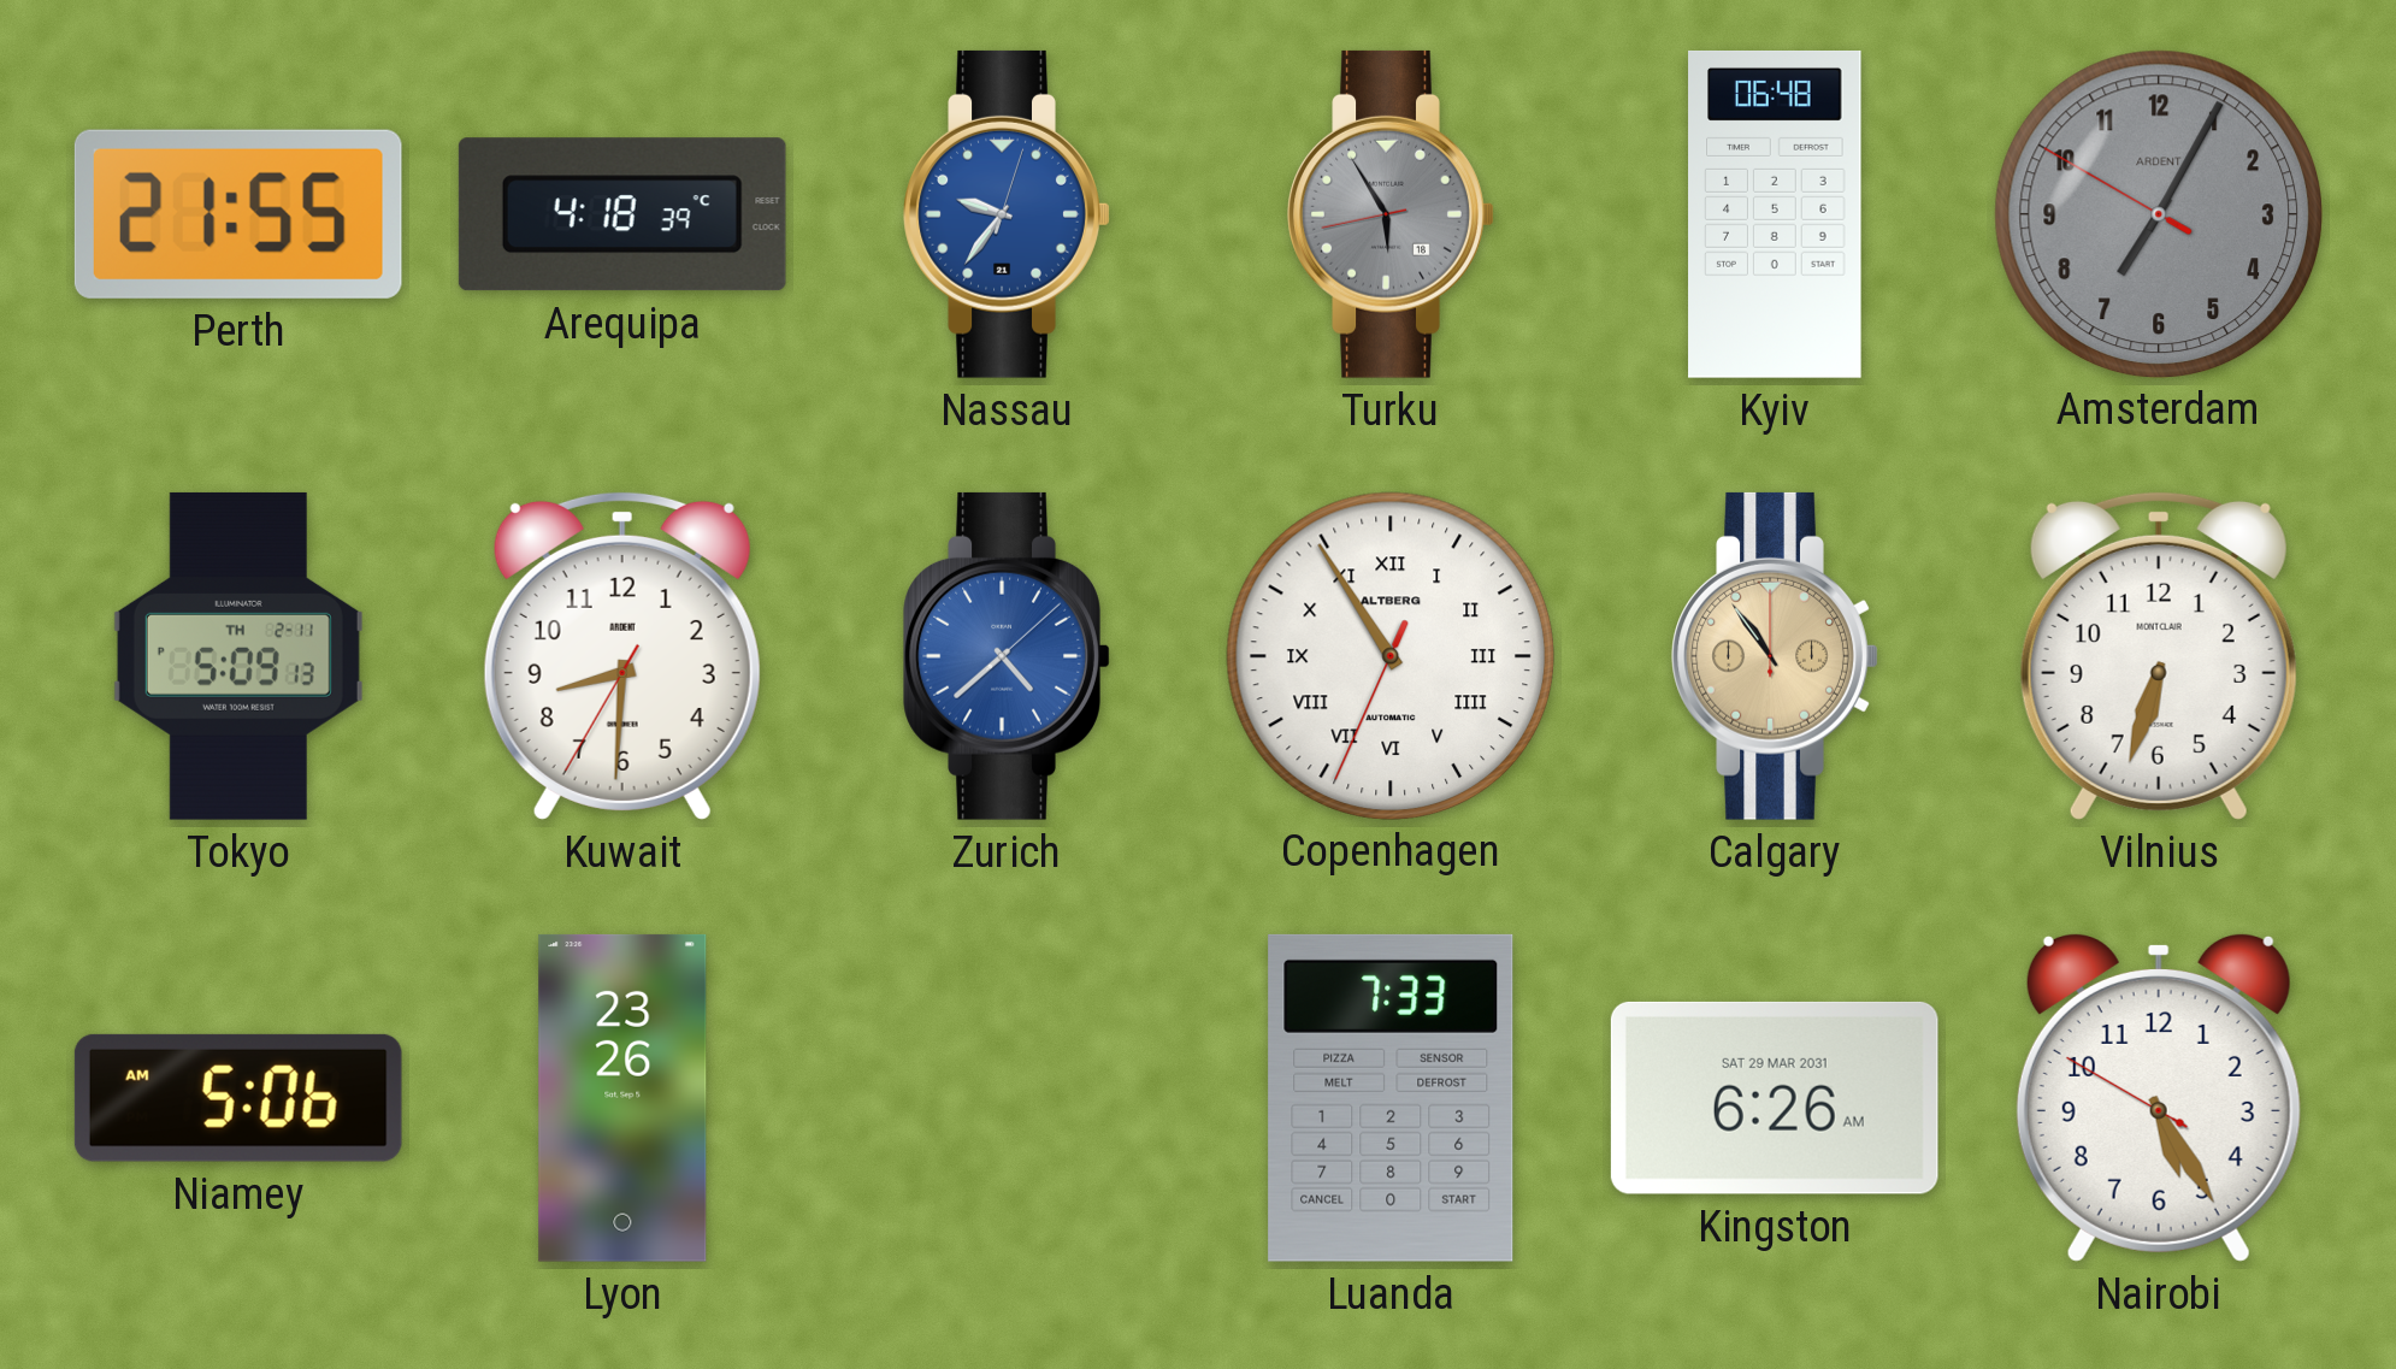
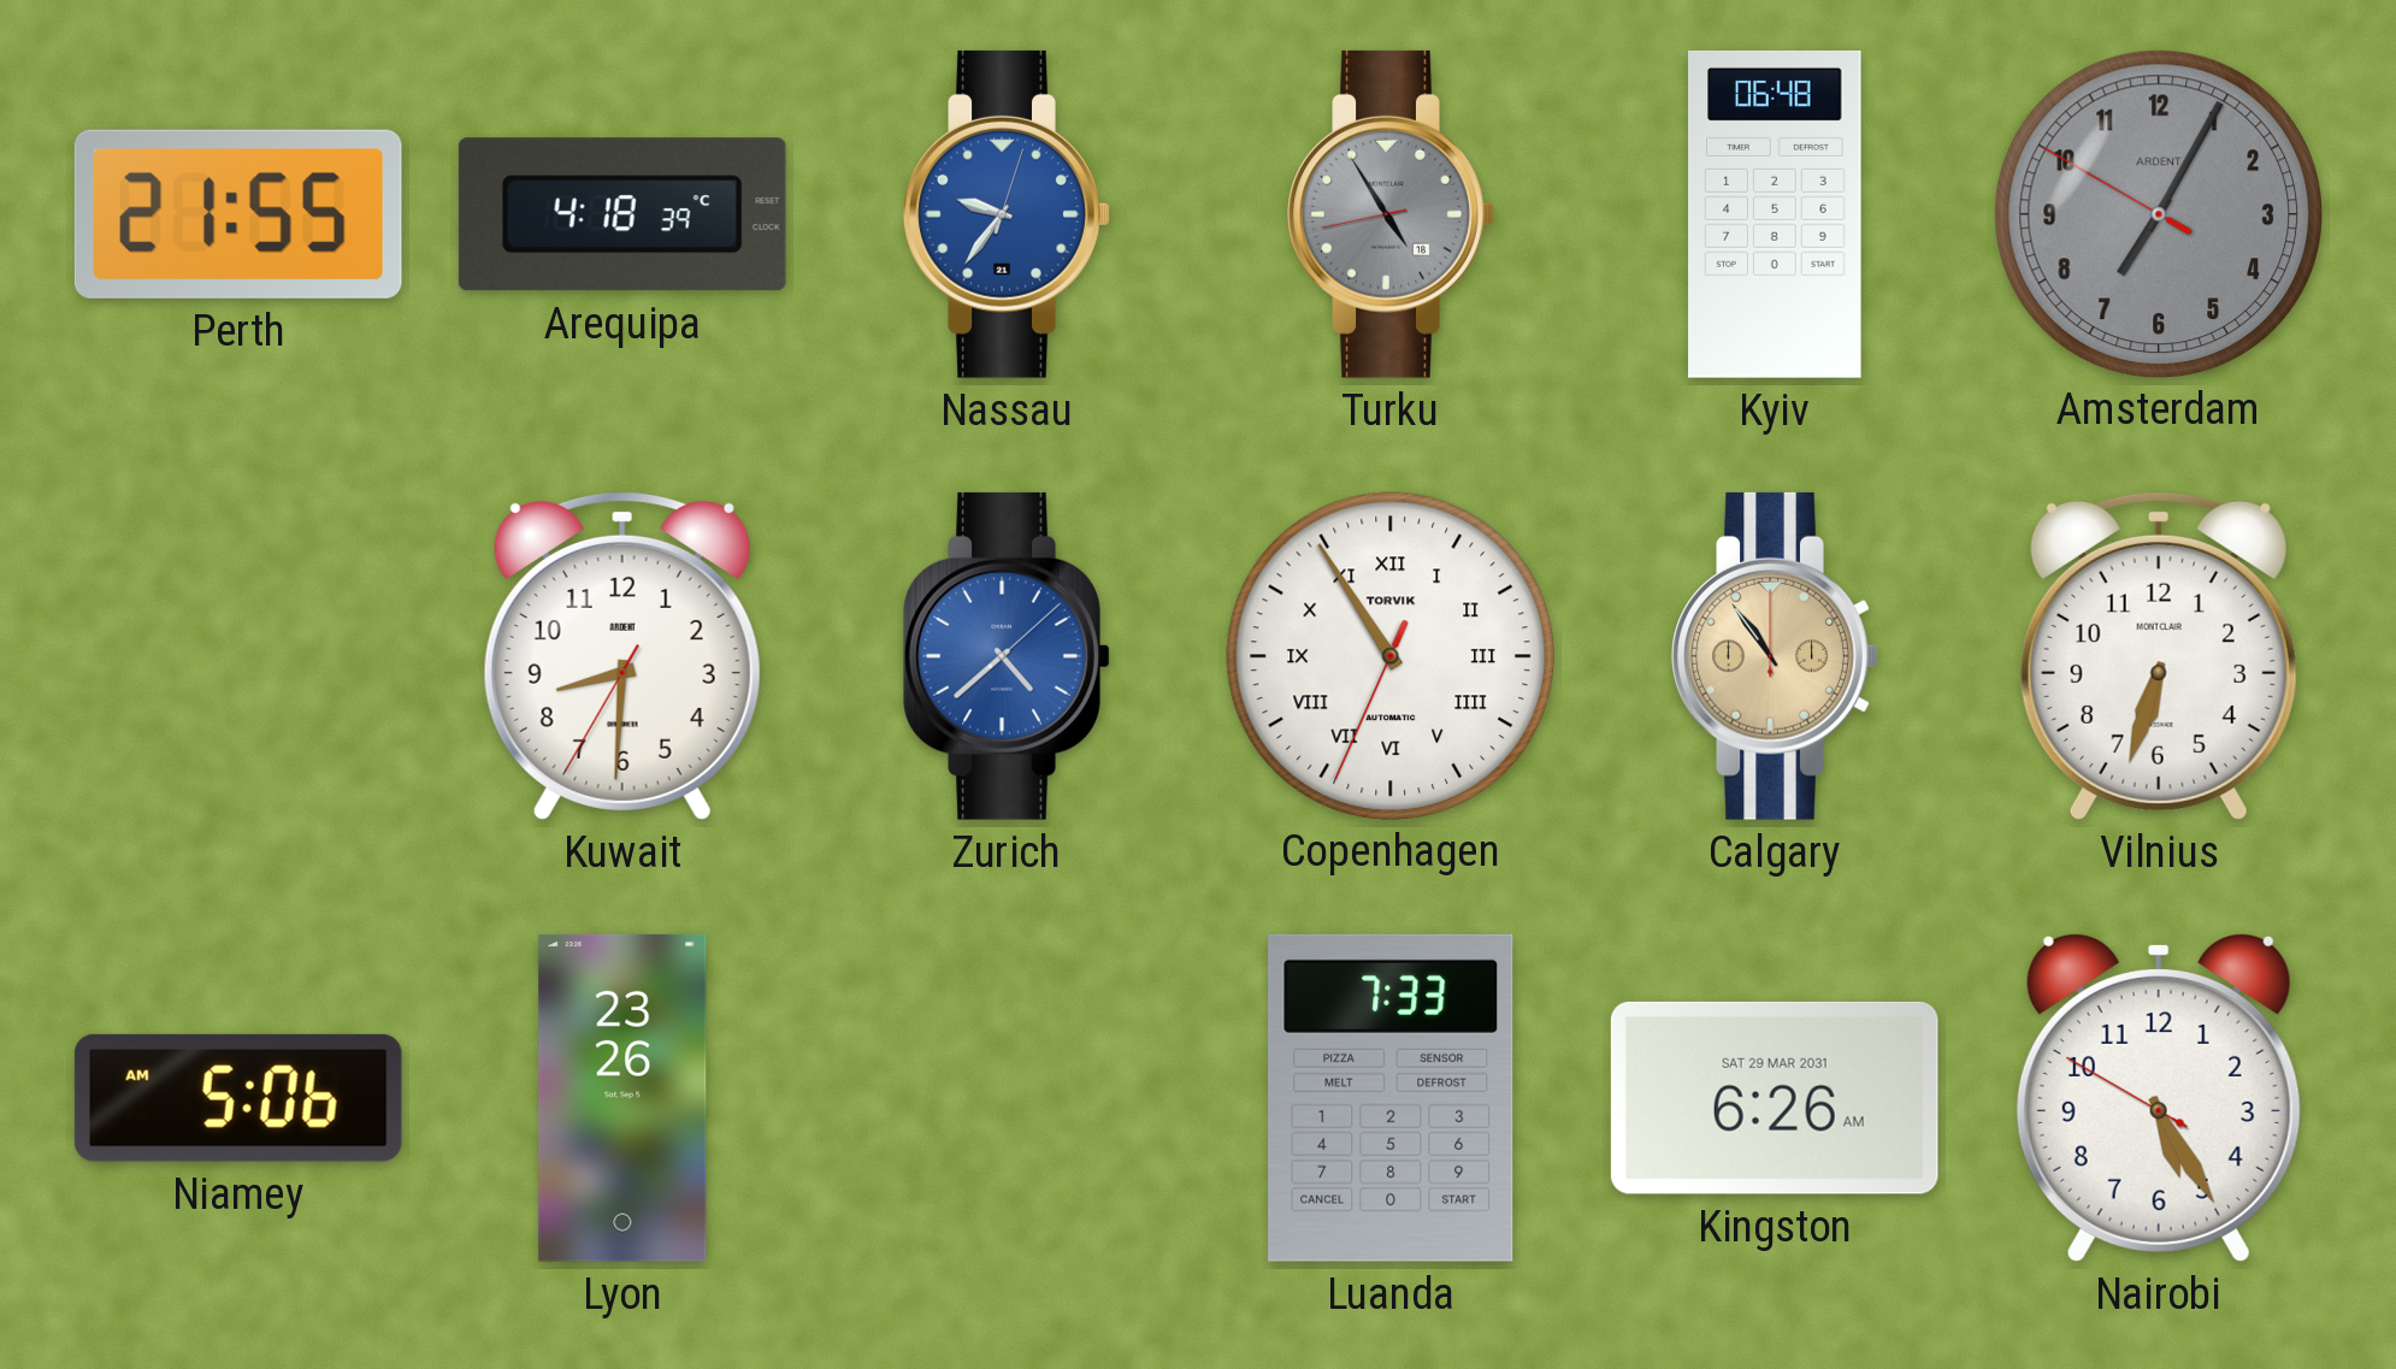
Turku: 5:54 -> 4:54 (1391, 214)
Tokyo: 5:09 -> none (238, 656)
Copenhagen brand: ALTBERG -> TORVIK (1389, 655)
